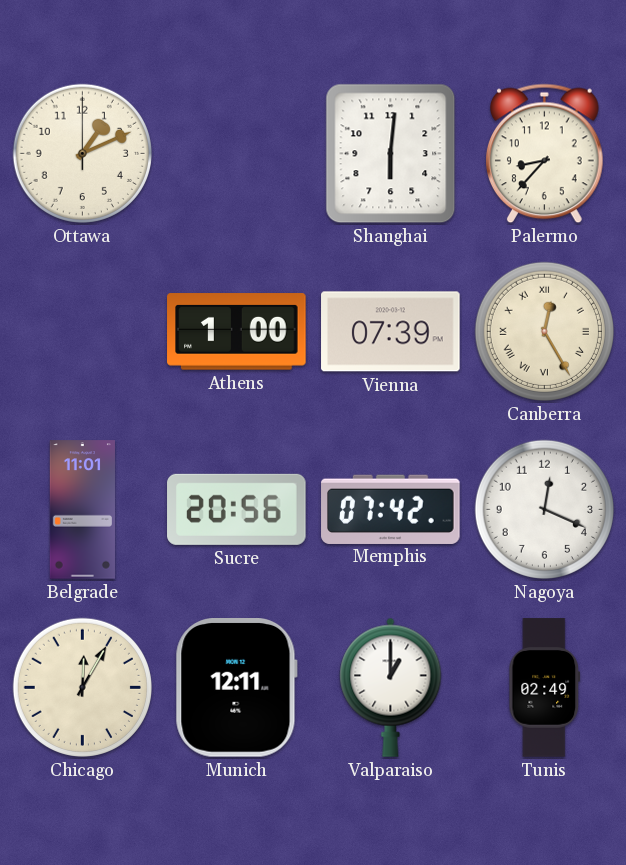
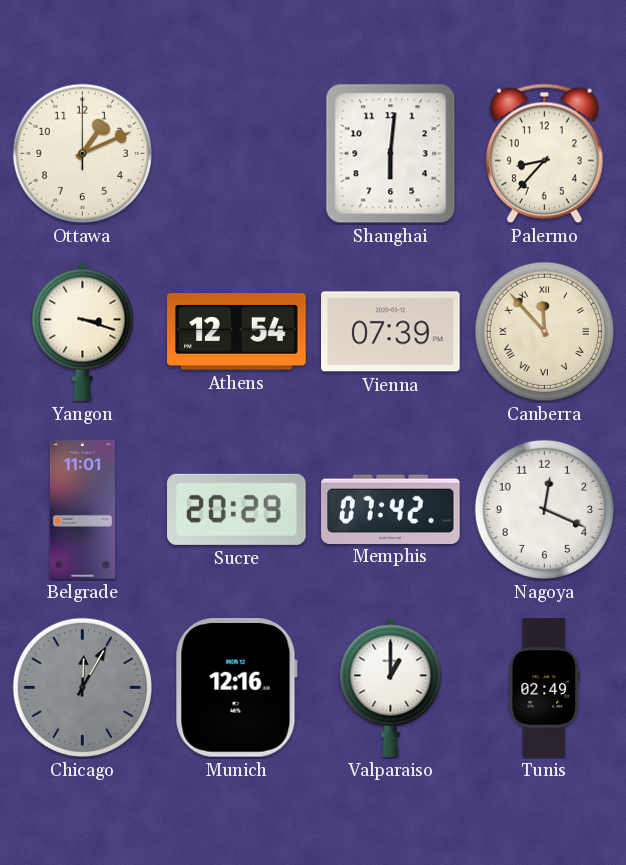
Yangon: none -> 3:18 (83, 331)
Athens: 1:00 -> 12:54 (237, 332)
Canberra: 12:25 -> 11:53 (544, 331)
Sucre: 20:56 -> 20:29 (237, 509)
Chicago dial: cream -> grey (82, 687)
Munich: 12:11 -> 12:16 (236, 688)
